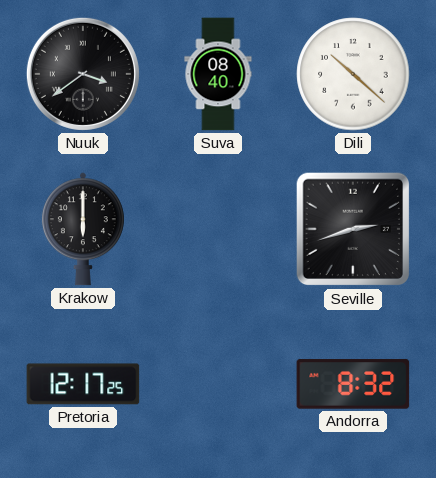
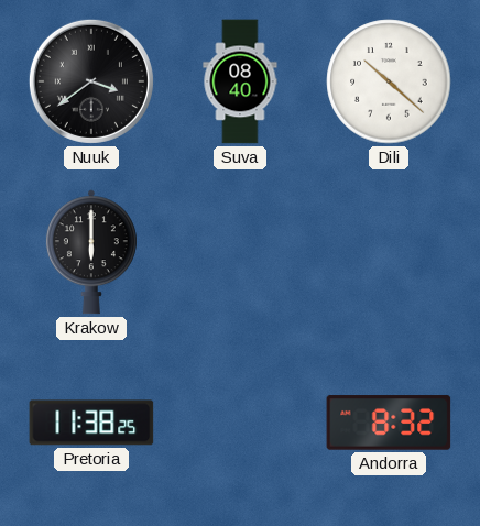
Seville: 2:42 -> none (353, 229)
Pretoria: 12:17 -> 11:38 (91, 423)
